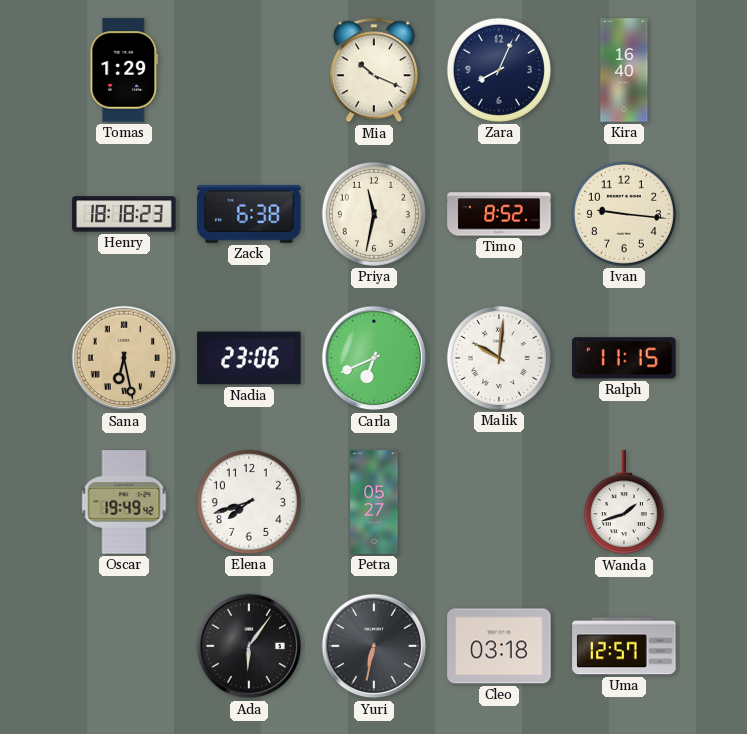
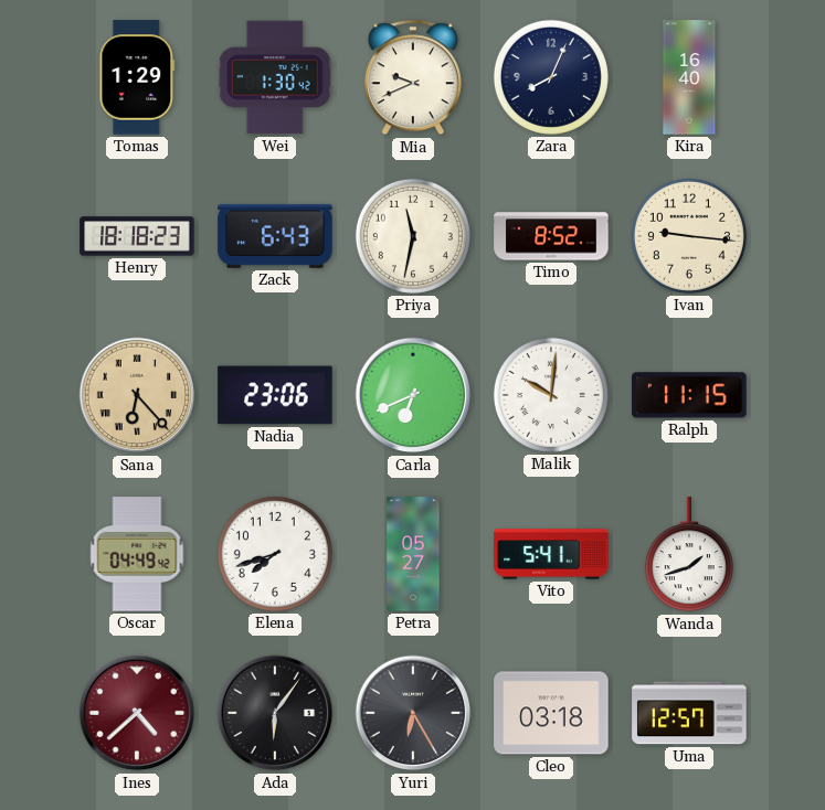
Wei: none -> 1:30 (275, 77)
Mia: 10:19 -> 9:41 (413, 77)
Zack: 6:38 -> 6:43 (275, 236)
Sana: 6:28 -> 6:23 (137, 395)
Oscar: 19:49 -> 04:49 (137, 554)
Vito: none -> 5:41 (551, 554)
Ines: none -> 4:38 (137, 713)
Yuri: 6:32 -> 6:25 (413, 713)
